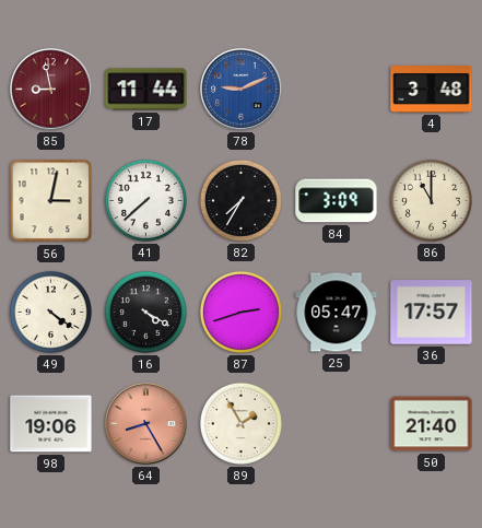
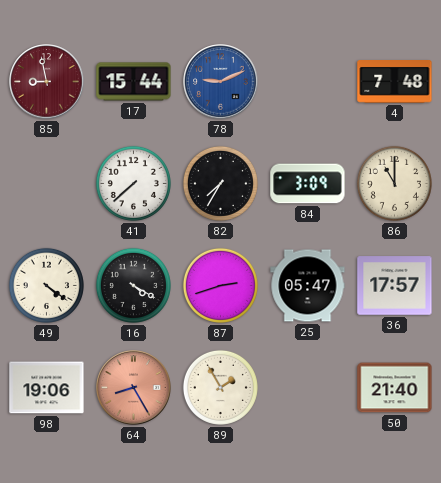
17: 11:44 -> 15:44 (134, 82)
4: 3:48 -> 7:48 (395, 82)
56: 3:02 -> none (51, 201)
